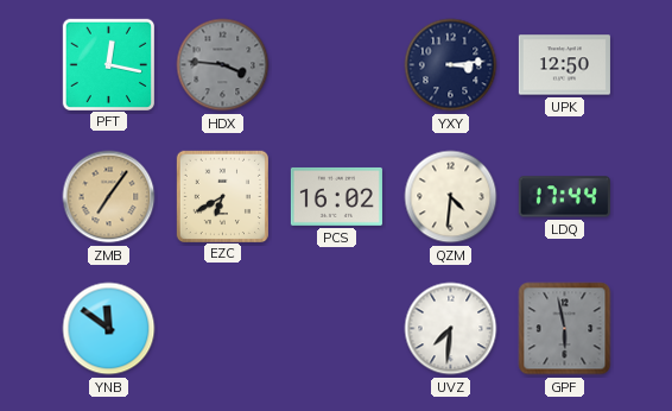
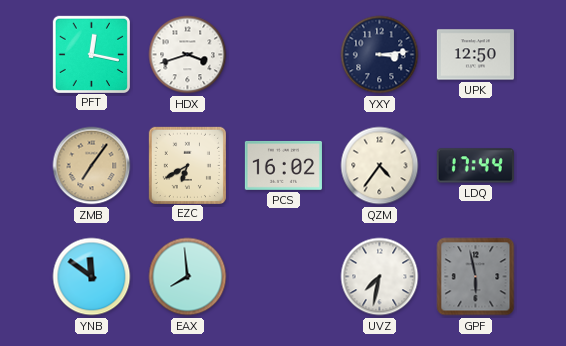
HDX: 3:46 -> 3:42 (188, 55)
HDX dial: grey -> white (188, 55)
QZM: 4:31 -> 4:36 (380, 166)
EAX: none -> 7:59 (188, 277)
UVZ: 7:31 -> 7:32 (380, 277)
